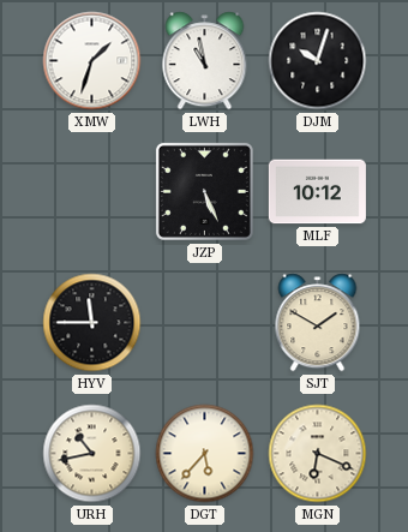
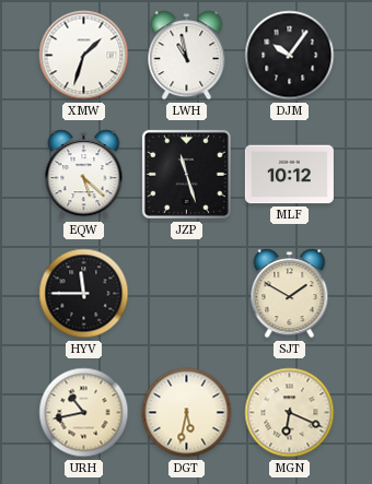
DJM: 10:03 -> 10:06 (290, 56)
EQW: none -> 5:22 (84, 175)
JZP: 5:26 -> 11:27 (186, 174)
DGT: 5:37 -> 5:32 (187, 413)
